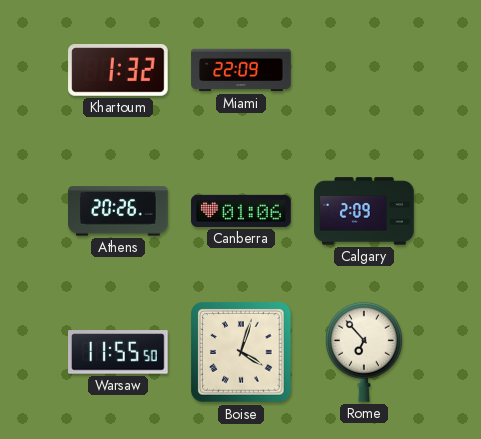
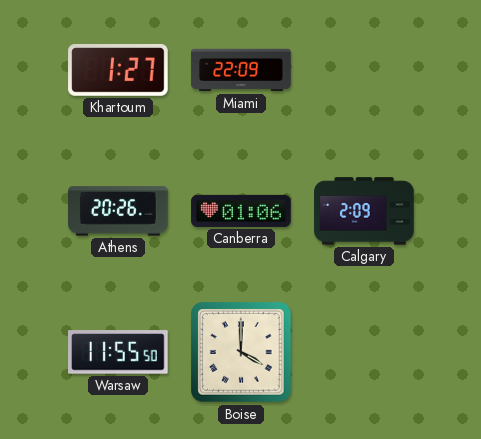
Khartoum: 1:32 -> 1:27 (118, 71)
Boise: 4:03 -> 4:00 (241, 352)
Rome: 6:53 -> none (364, 352)
